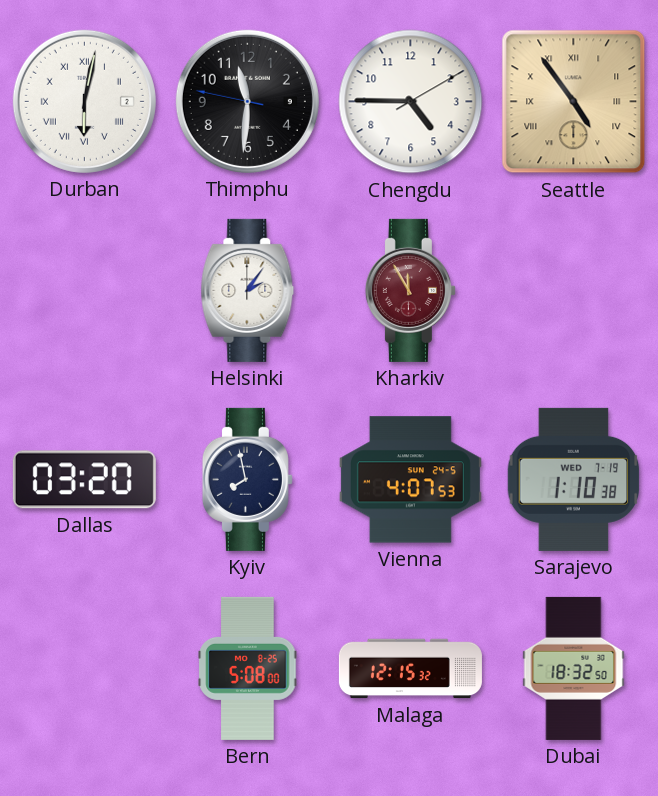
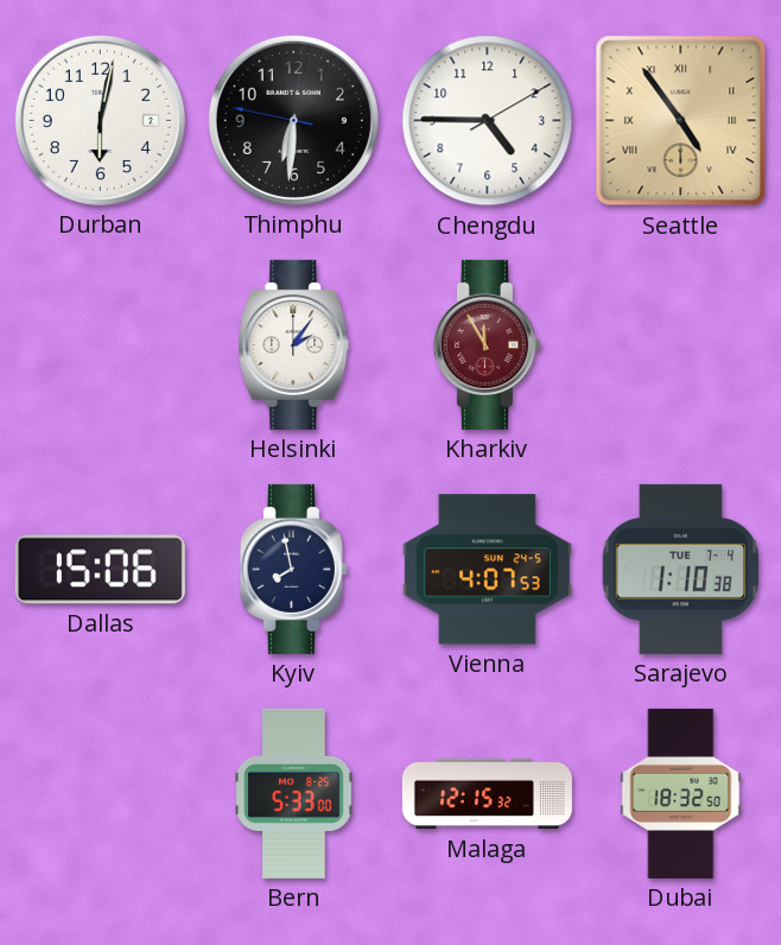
Durban numerals: Roman -> Arabic (100, 120)
Thimphu: 11:30 -> 6:30 (293, 120)
Dallas: 03:20 -> 15:06 (100, 570)
Sarajevo date: WED 7-19 -> TUE 7-4 (681, 569)
Bern: 5:08 -> 5:33 (294, 793)
